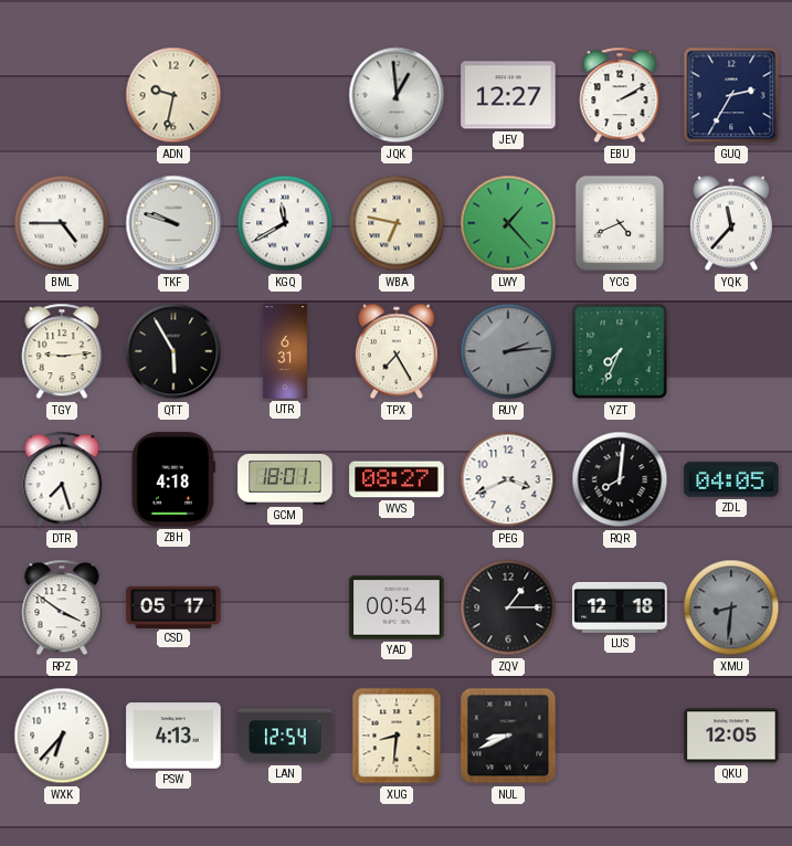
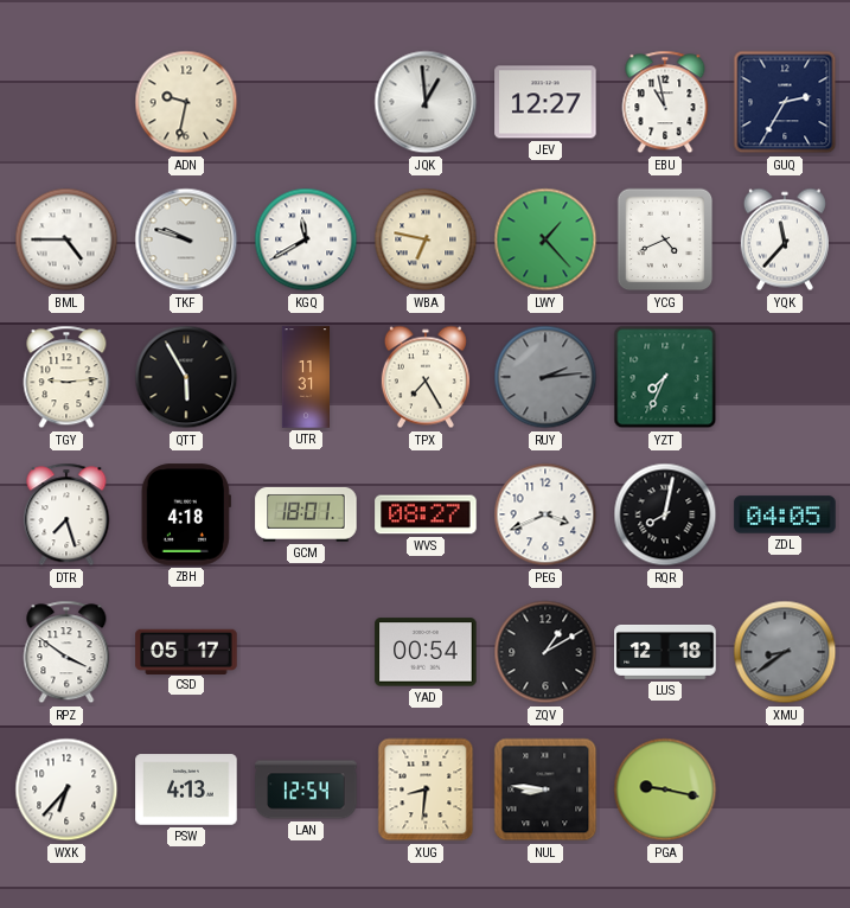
EBU: 2:10 -> 10:58 (665, 102)
UTR: 6:31 -> 11:31 (305, 377)
RQR: 8:01 -> 8:02 (665, 514)
ZQV: 1:15 -> 1:10 (545, 652)
XMU: 8:31 -> 8:39 (785, 652)
NUL: 8:41 -> 8:46 (545, 789)
PGA: none -> 9:17 (665, 789)
QKU: 12:05 -> none (731, 736)
